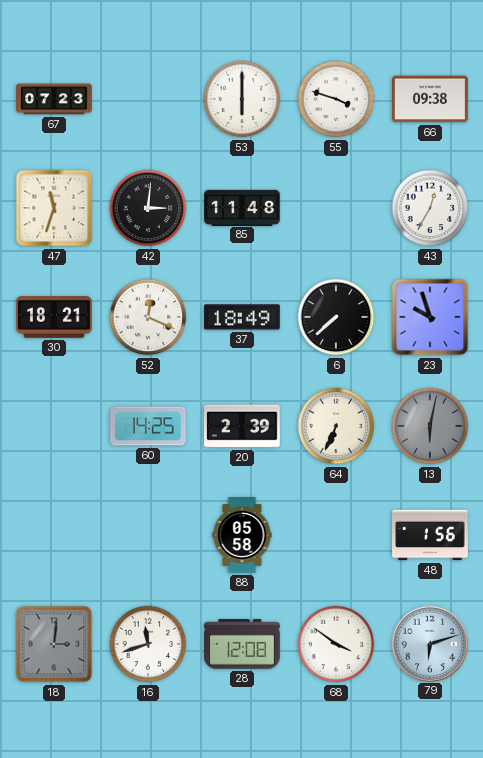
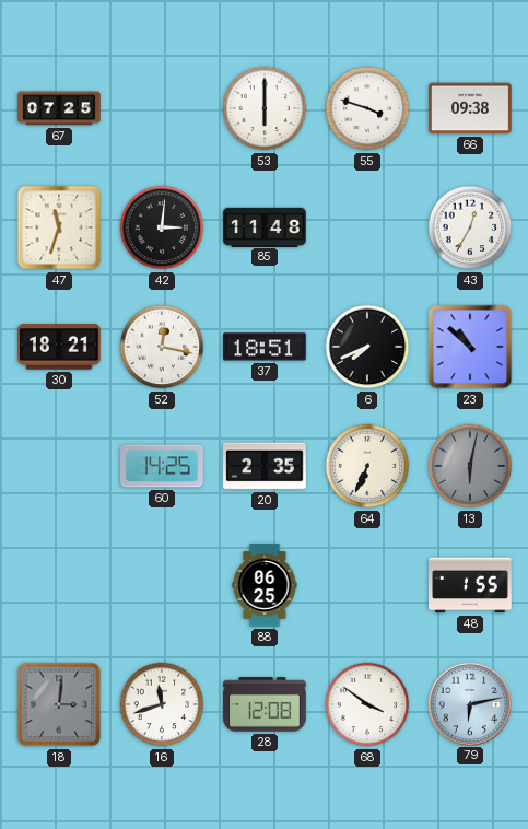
67: 07:23 -> 07:25 (59, 108)
52: 12:19 -> 12:17 (162, 347)
37: 18:49 -> 18:51 (265, 347)
6: 7:38 -> 7:41 (367, 347)
23: 9:57 -> 10:52 (470, 347)
20: 2:39 -> 2:35 (265, 466)
88: 05:58 -> 06:25 (265, 585)
48: 1:56 -> 1:55 (470, 585)
79: 6:12 -> 6:13 (469, 703)
